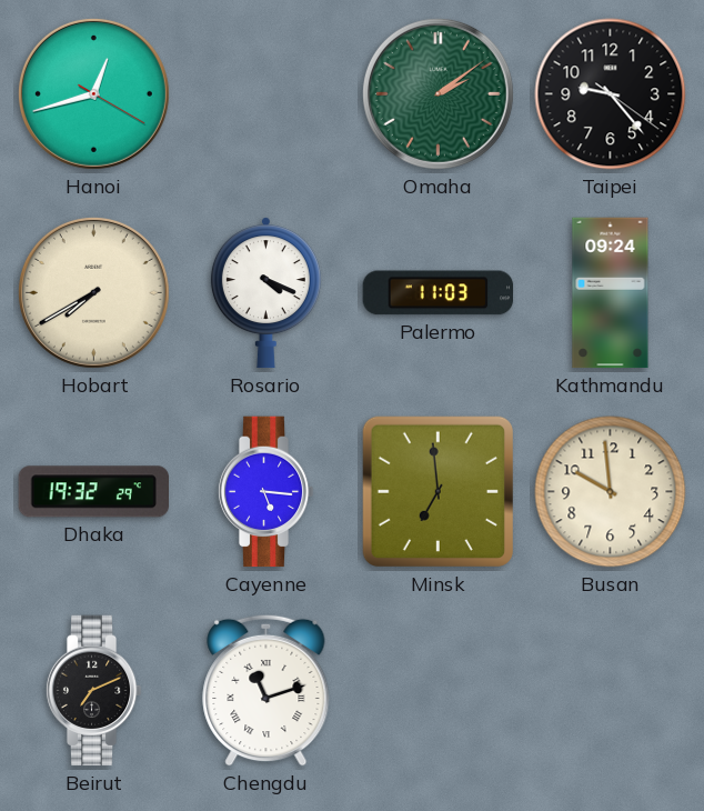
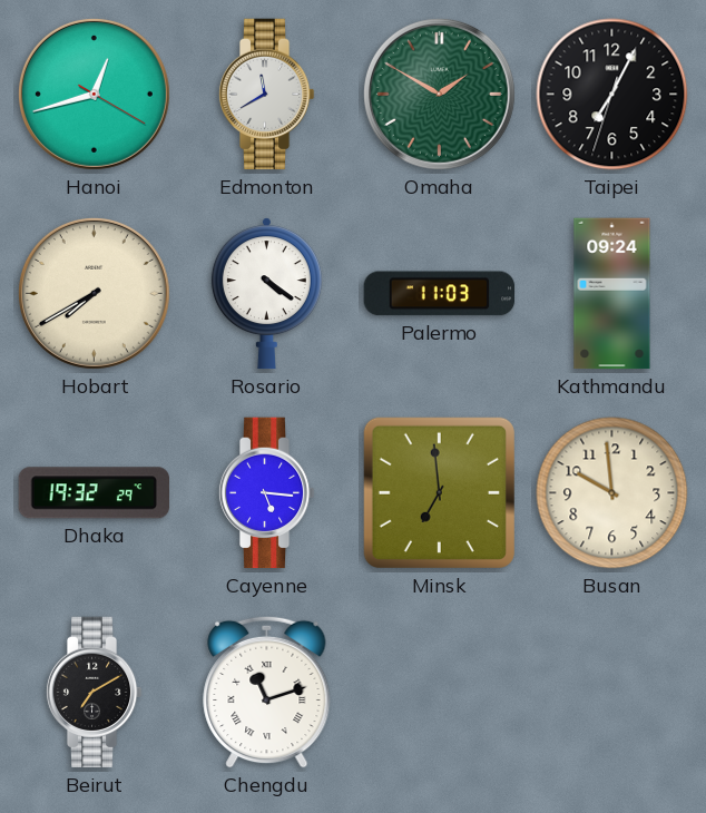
Edmonton: none -> 11:40 (266, 95)
Omaha: 2:09 -> 1:50 (439, 94)
Taipei: 9:23 -> 7:04 (612, 95)
Rosario: 4:19 -> 4:21 (266, 294)
Beirut: 7:11 -> 7:10 (94, 693)
